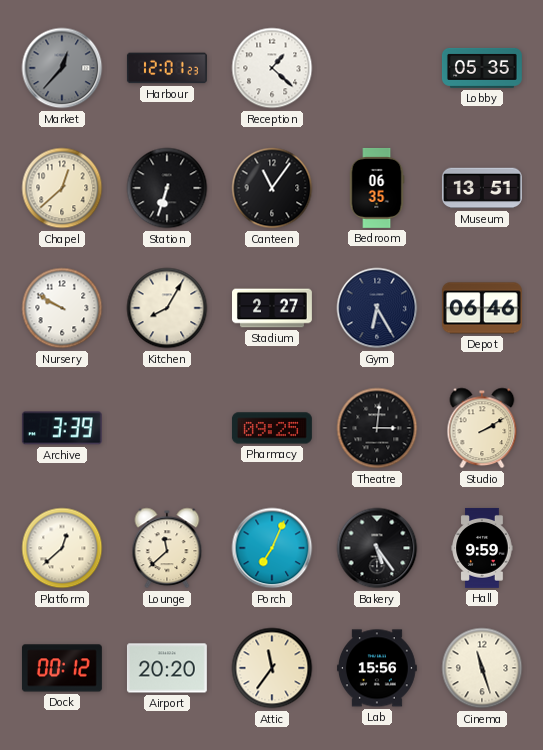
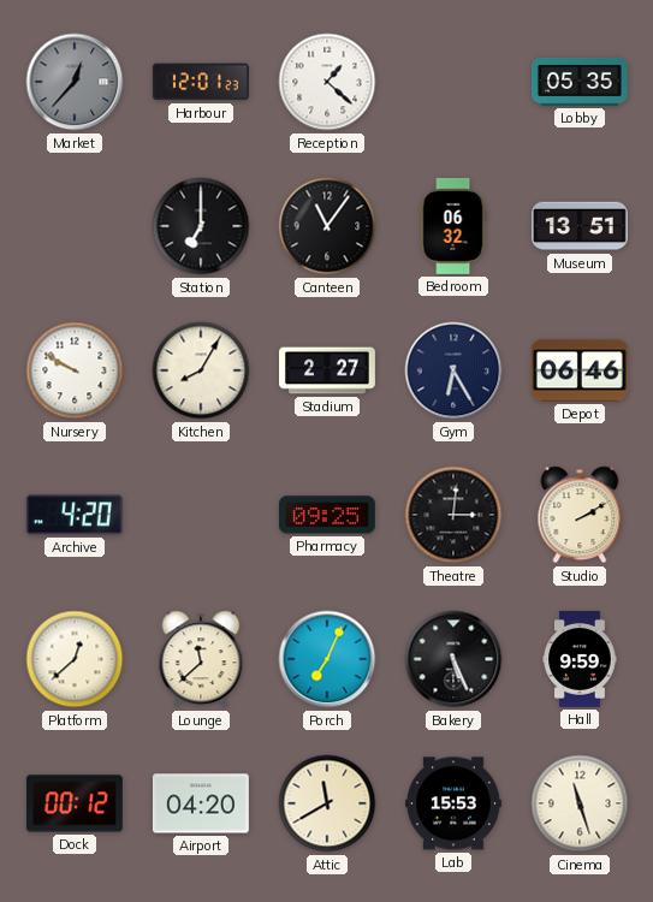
Chapel: 12:38 -> none (62, 188)
Station: 6:33 -> 7:00 (201, 226)
Bedroom: 06:35 -> 06:32 (453, 226)
Archive: 3:39 -> 4:20 (75, 515)
Bakery: 5:24 -> 5:26 (453, 659)
Airport: 20:20 -> 04:20 (201, 803)
Attic: 11:36 -> 11:40 (327, 803)
Lab: 15:56 -> 15:53 (453, 803)
